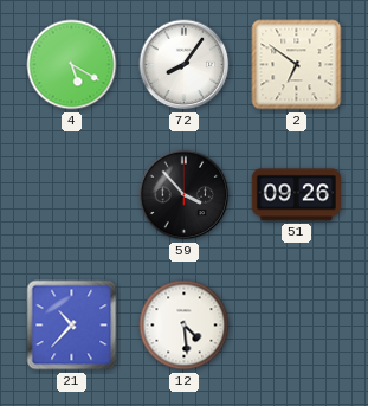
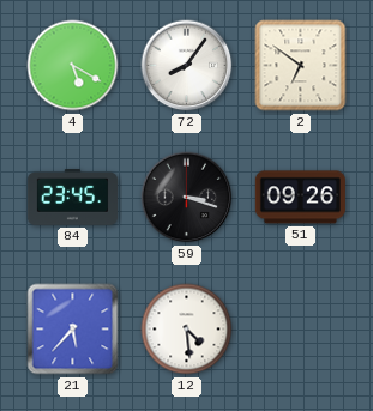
84: none -> 23:45 (72, 198)
59: 3:53 -> 3:18 (187, 198)
21: 10:37 -> 5:37 (73, 330)
